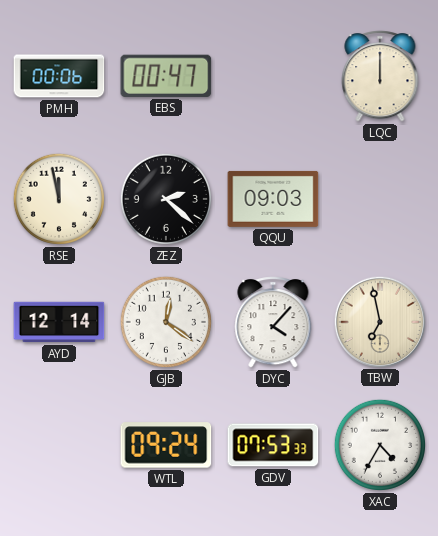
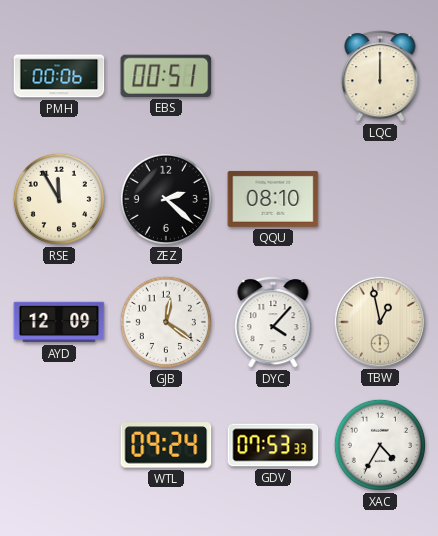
EBS: 00:47 -> 00:51 (166, 76)
RSE: 11:58 -> 11:55 (59, 199)
QQU: 09:03 -> 08:10 (273, 199)
AYD: 12:14 -> 12:09 (59, 322)
TBW: 6:58 -> 12:58 (379, 321)
